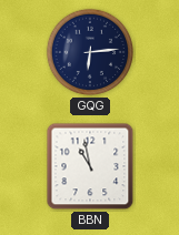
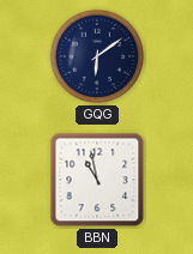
GQG: 6:14 -> 6:09 (97, 56)
